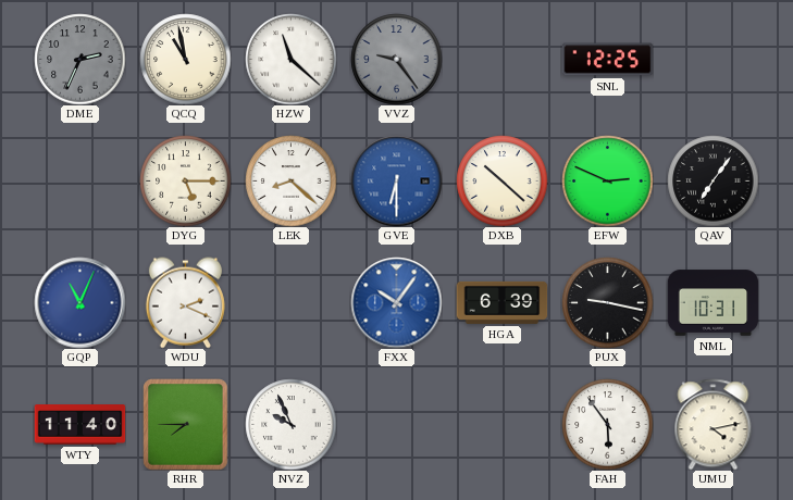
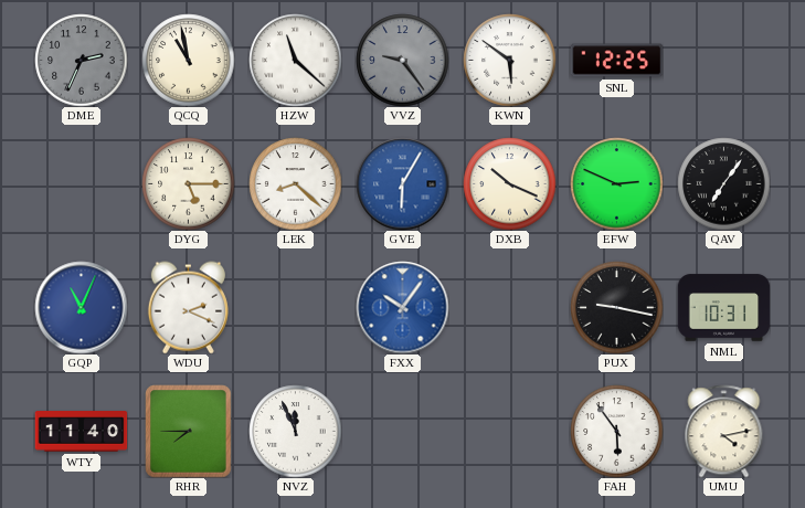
KWN: none -> 5:51 (509, 60)
GVE: 6:30 -> 6:05 (402, 183)
DXB: 10:22 -> 10:19 (509, 183)
HGA: 6:39 -> none (501, 302)
NVZ: 9:56 -> 11:56 (295, 431)
